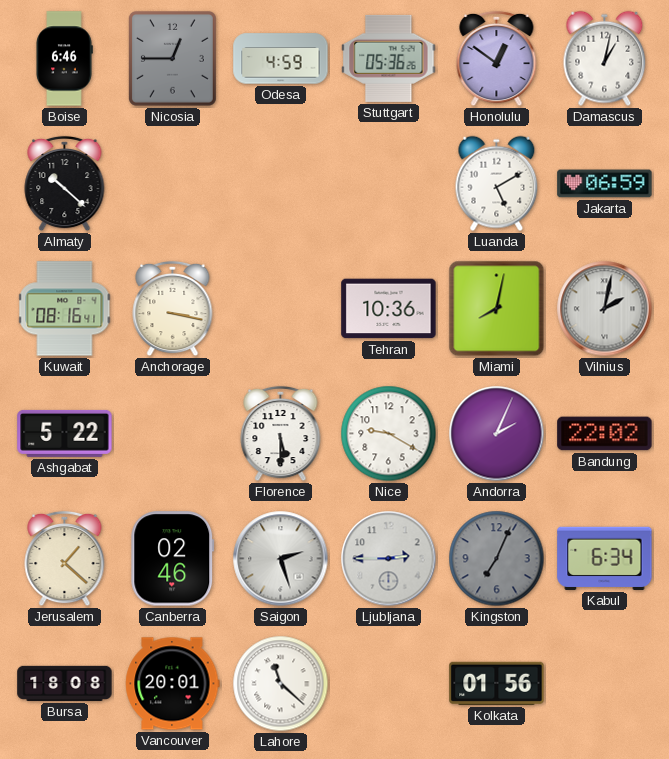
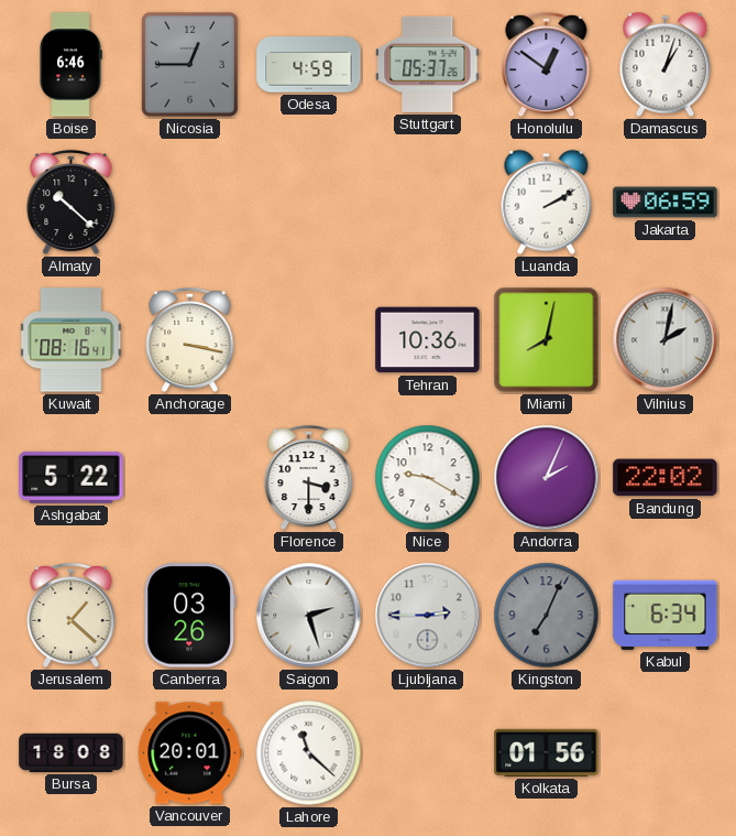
Stuttgart: 05:36 -> 05:37 (428, 64)
Damascus: 1:02 -> 1:03 (666, 65)
Luanda: 5:10 -> 2:10 (547, 203)
Florence: 5:30 -> 3:30 (309, 478)
Canberra: 02:46 -> 03:26 (190, 616)
